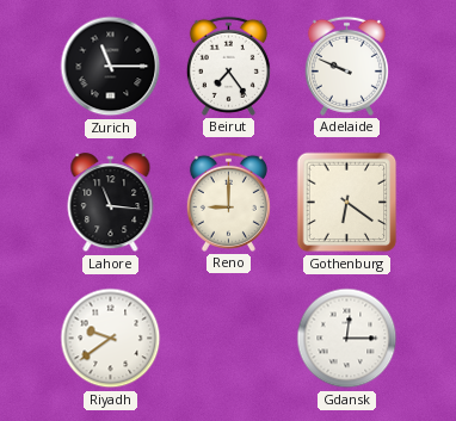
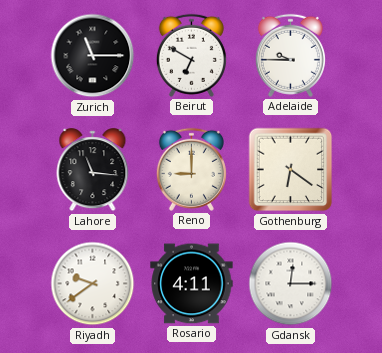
Beirut: 7:24 -> 6:50 (191, 55)
Adelaide: 9:49 -> 9:45 (290, 55)
Rosario: none -> 4:11 (192, 284)
